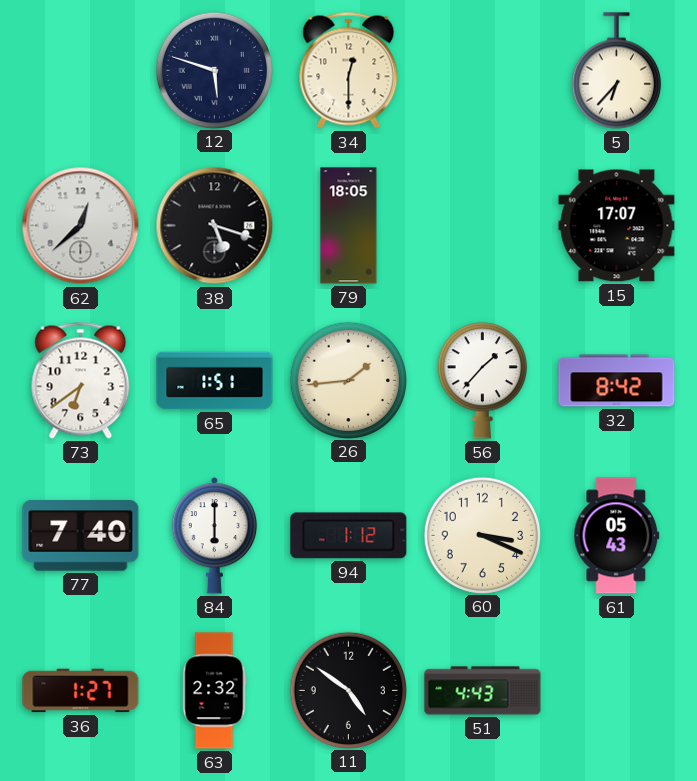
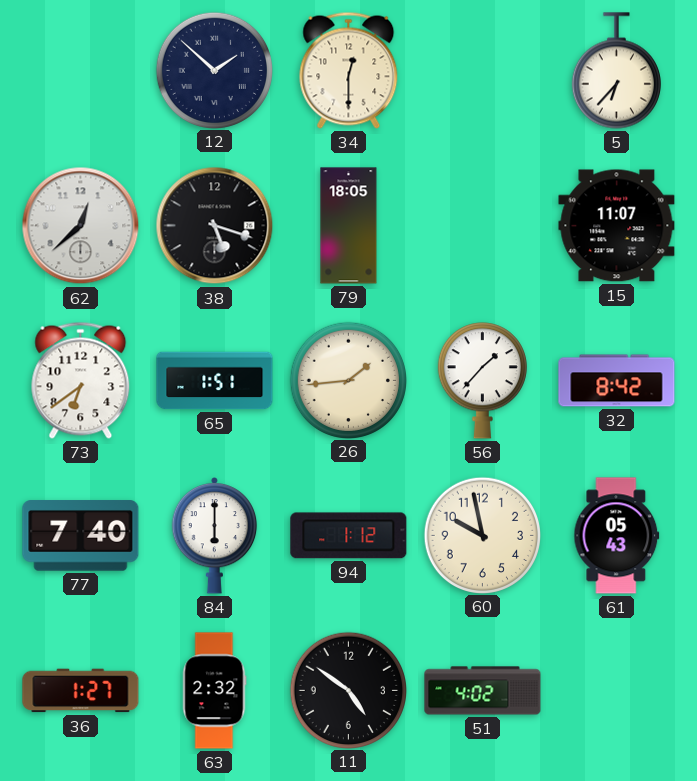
12: 5:48 -> 1:52 (214, 70)
15: 17:07 -> 11:07 (617, 226)
60: 3:19 -> 9:58 (482, 535)
51: 4:43 -> 4:02 (483, 691)
